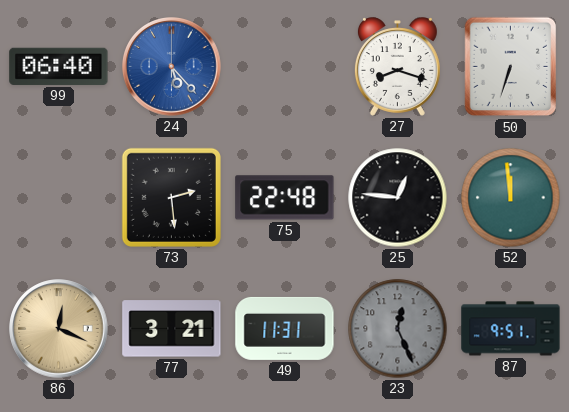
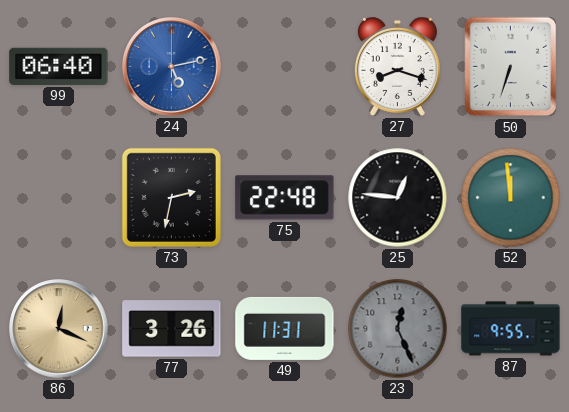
24: 5:23 -> 5:13 (172, 67)
73: 2:29 -> 2:32 (171, 197)
77: 3:21 -> 3:26 (172, 329)
87: 9:51 -> 9:55 (511, 329)
